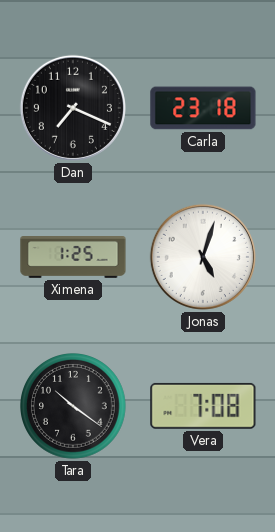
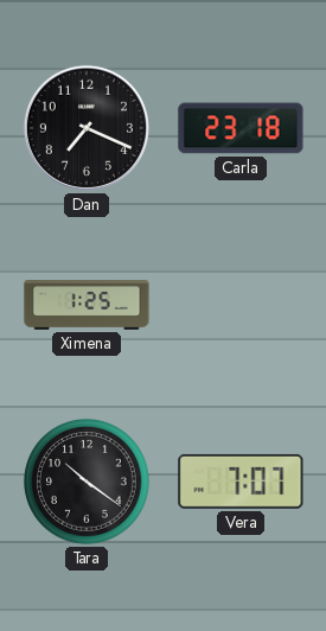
Jonas: 5:03 -> none (203, 257)
Vera: 7:08 -> 7:07 (241, 482)
